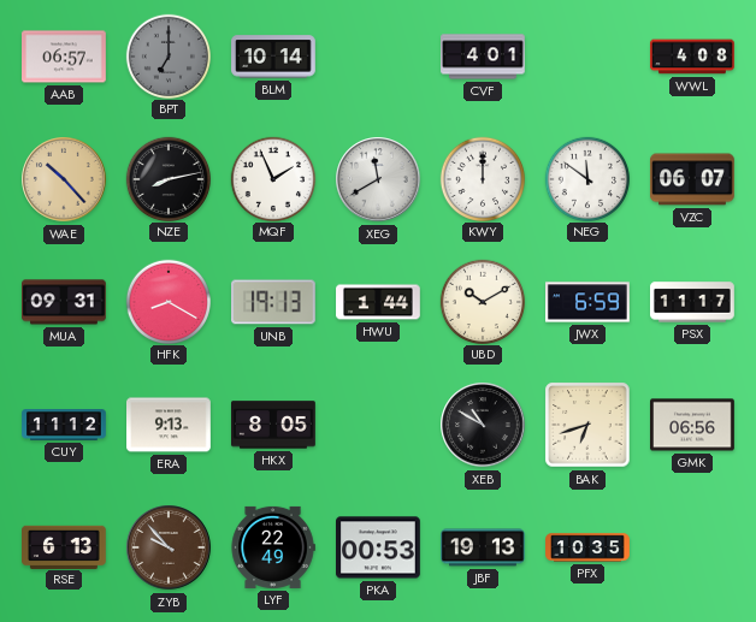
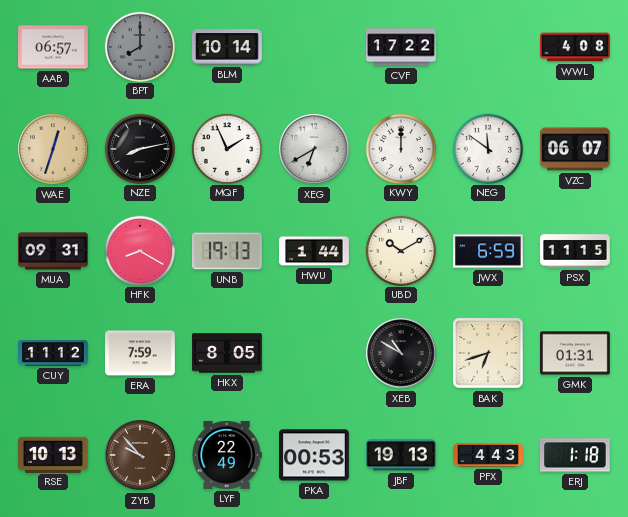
BPT: 7:00 -> 8:00 (139, 46)
CVF: 4:01 -> 17:22 (401, 47)
WAE: 10:23 -> 12:33 (53, 149)
XEG: 11:40 -> 6:40 (314, 149)
PSX: 11:17 -> 11:15 (575, 251)
ERA: 9:13 -> 7:59 (141, 353)
GMK: 06:56 -> 01:31 (576, 353)
RSE: 6:13 -> 10:13 (54, 454)
PFX: 10:35 -> 4:43 (488, 455)
ERJ: none -> 1:18 (576, 455)
